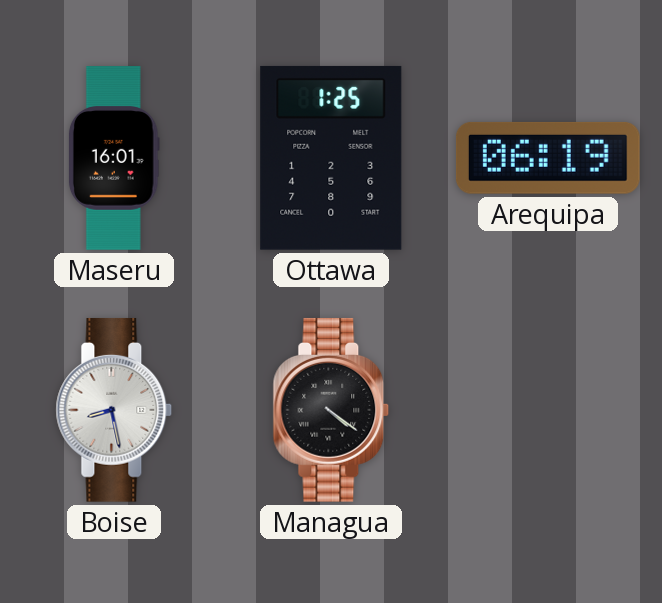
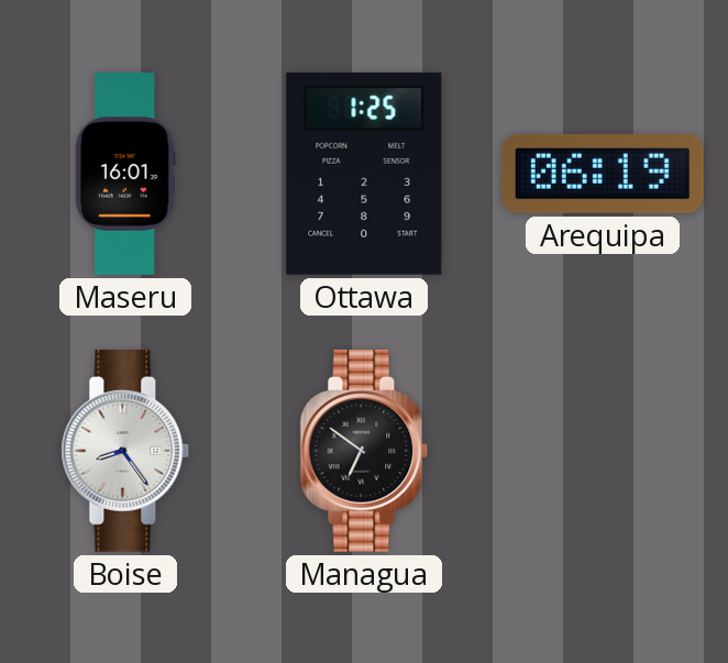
Boise: 8:28 -> 8:24 (125, 451)
Managua: 4:21 -> 6:51 (364, 451)
